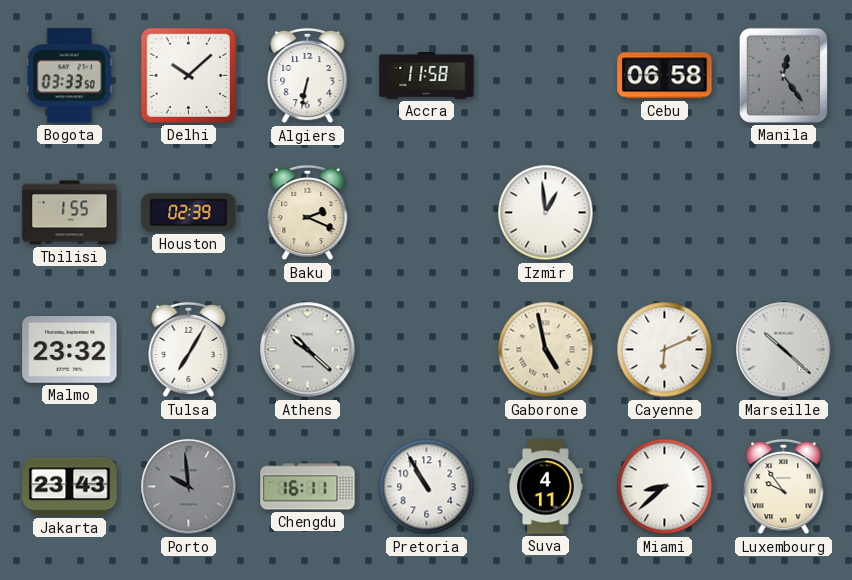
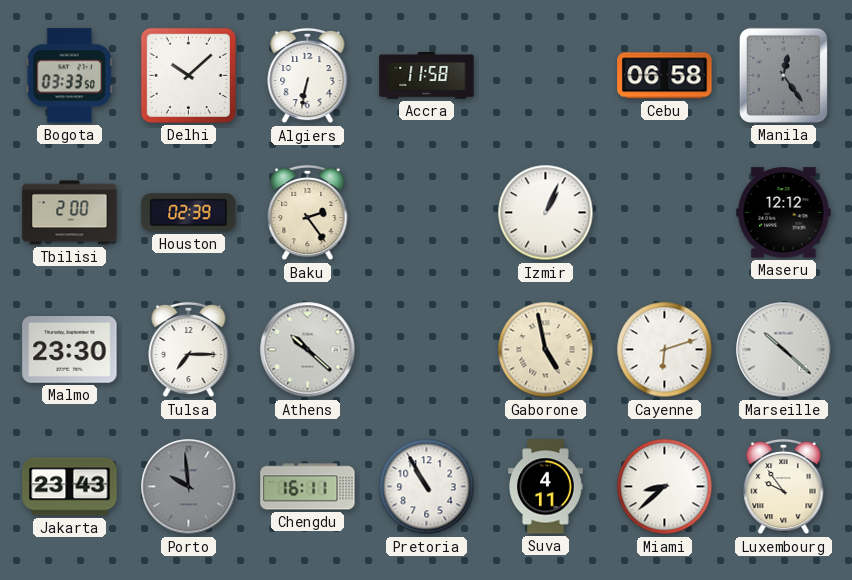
Tbilisi: 1:55 -> 2:00 (70, 213)
Baku: 2:19 -> 2:24 (308, 213)
Izmir: 12:59 -> 1:04 (546, 213)
Maseru: none -> 12:12 (784, 213)
Malmo: 23:32 -> 23:30 (70, 350)
Tulsa: 7:05 -> 7:15 (189, 350)
Cayenne: 6:11 -> 6:12 (665, 350)
